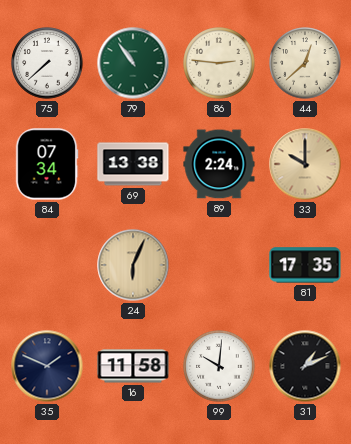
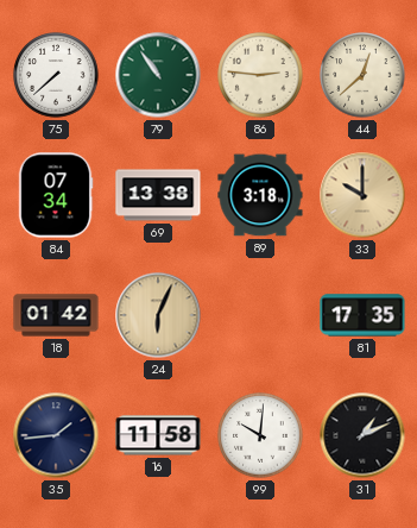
89: 2:24 -> 3:18 (260, 195)
18: none -> 01:42 (56, 315)
35: 1:49 -> 1:44 (56, 435)
